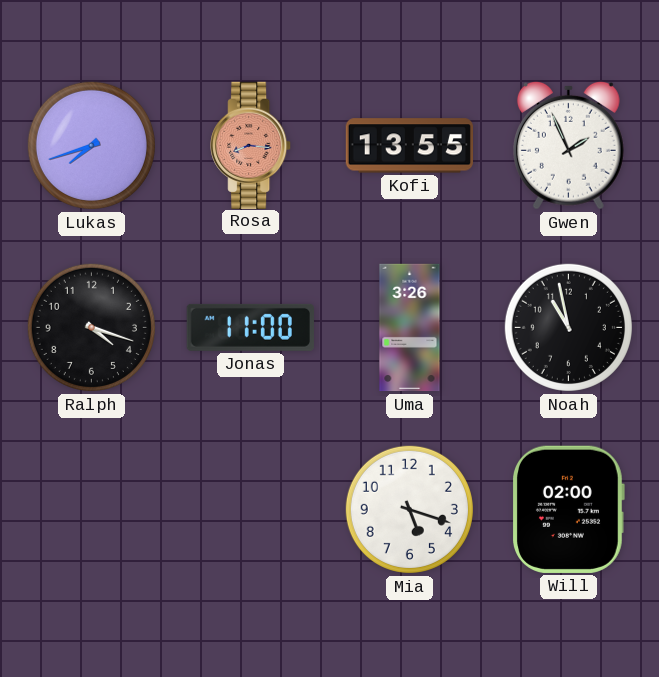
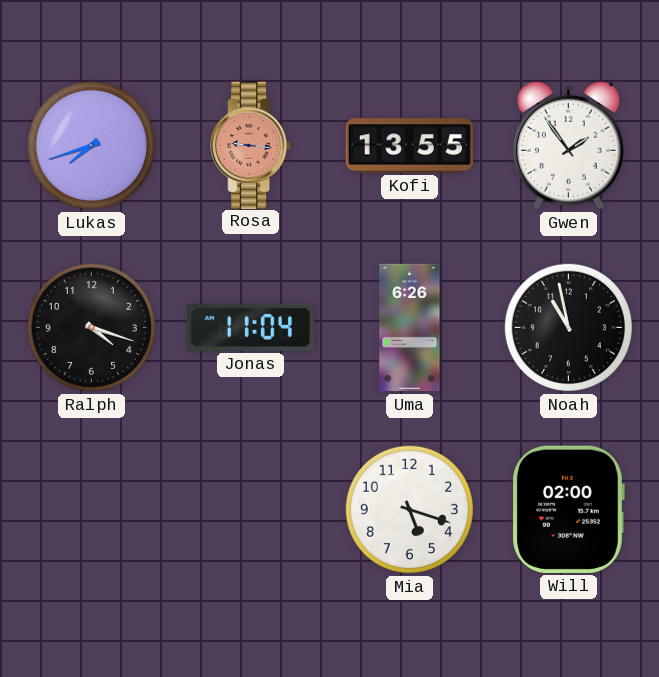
Rosa: 8:16 -> 9:16 (251, 145)
Gwen: 1:56 -> 1:54 (568, 145)
Jonas: 11:00 -> 11:04 (250, 327)
Uma: 3:26 -> 6:26 (410, 328)
